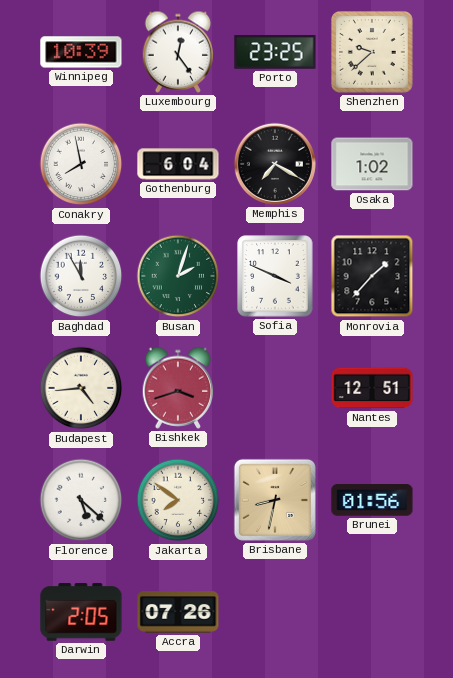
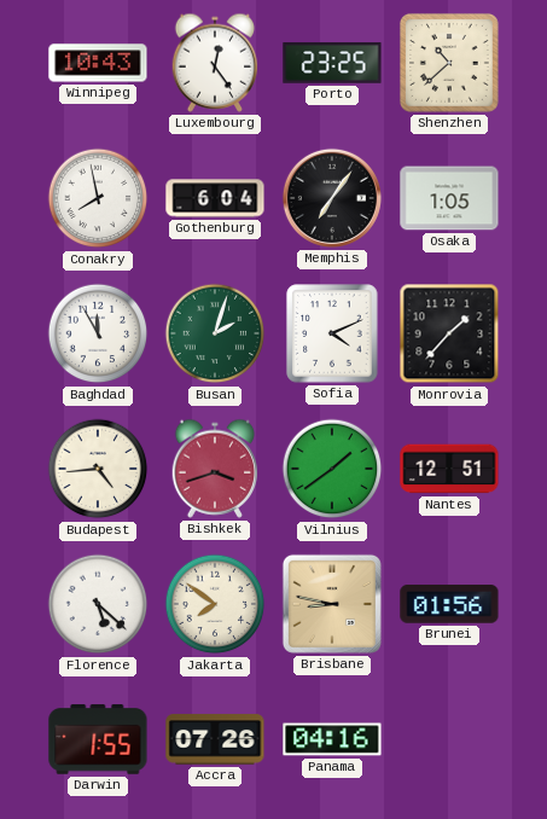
Winnipeg: 10:39 -> 10:43 (98, 63)
Shenzhen: 9:38 -> 10:38 (449, 63)
Memphis: 7:20 -> 7:06 (332, 198)
Osaka: 1:02 -> 1:05 (449, 198)
Sofia: 3:49 -> 4:11 (332, 333)
Vilnius: none -> 1:39 (332, 469)
Brisbane: 8:32 -> 8:47 (332, 604)
Darwin: 2:05 -> 1:55 (98, 739)
Panama: none -> 04:16 (332, 739)
